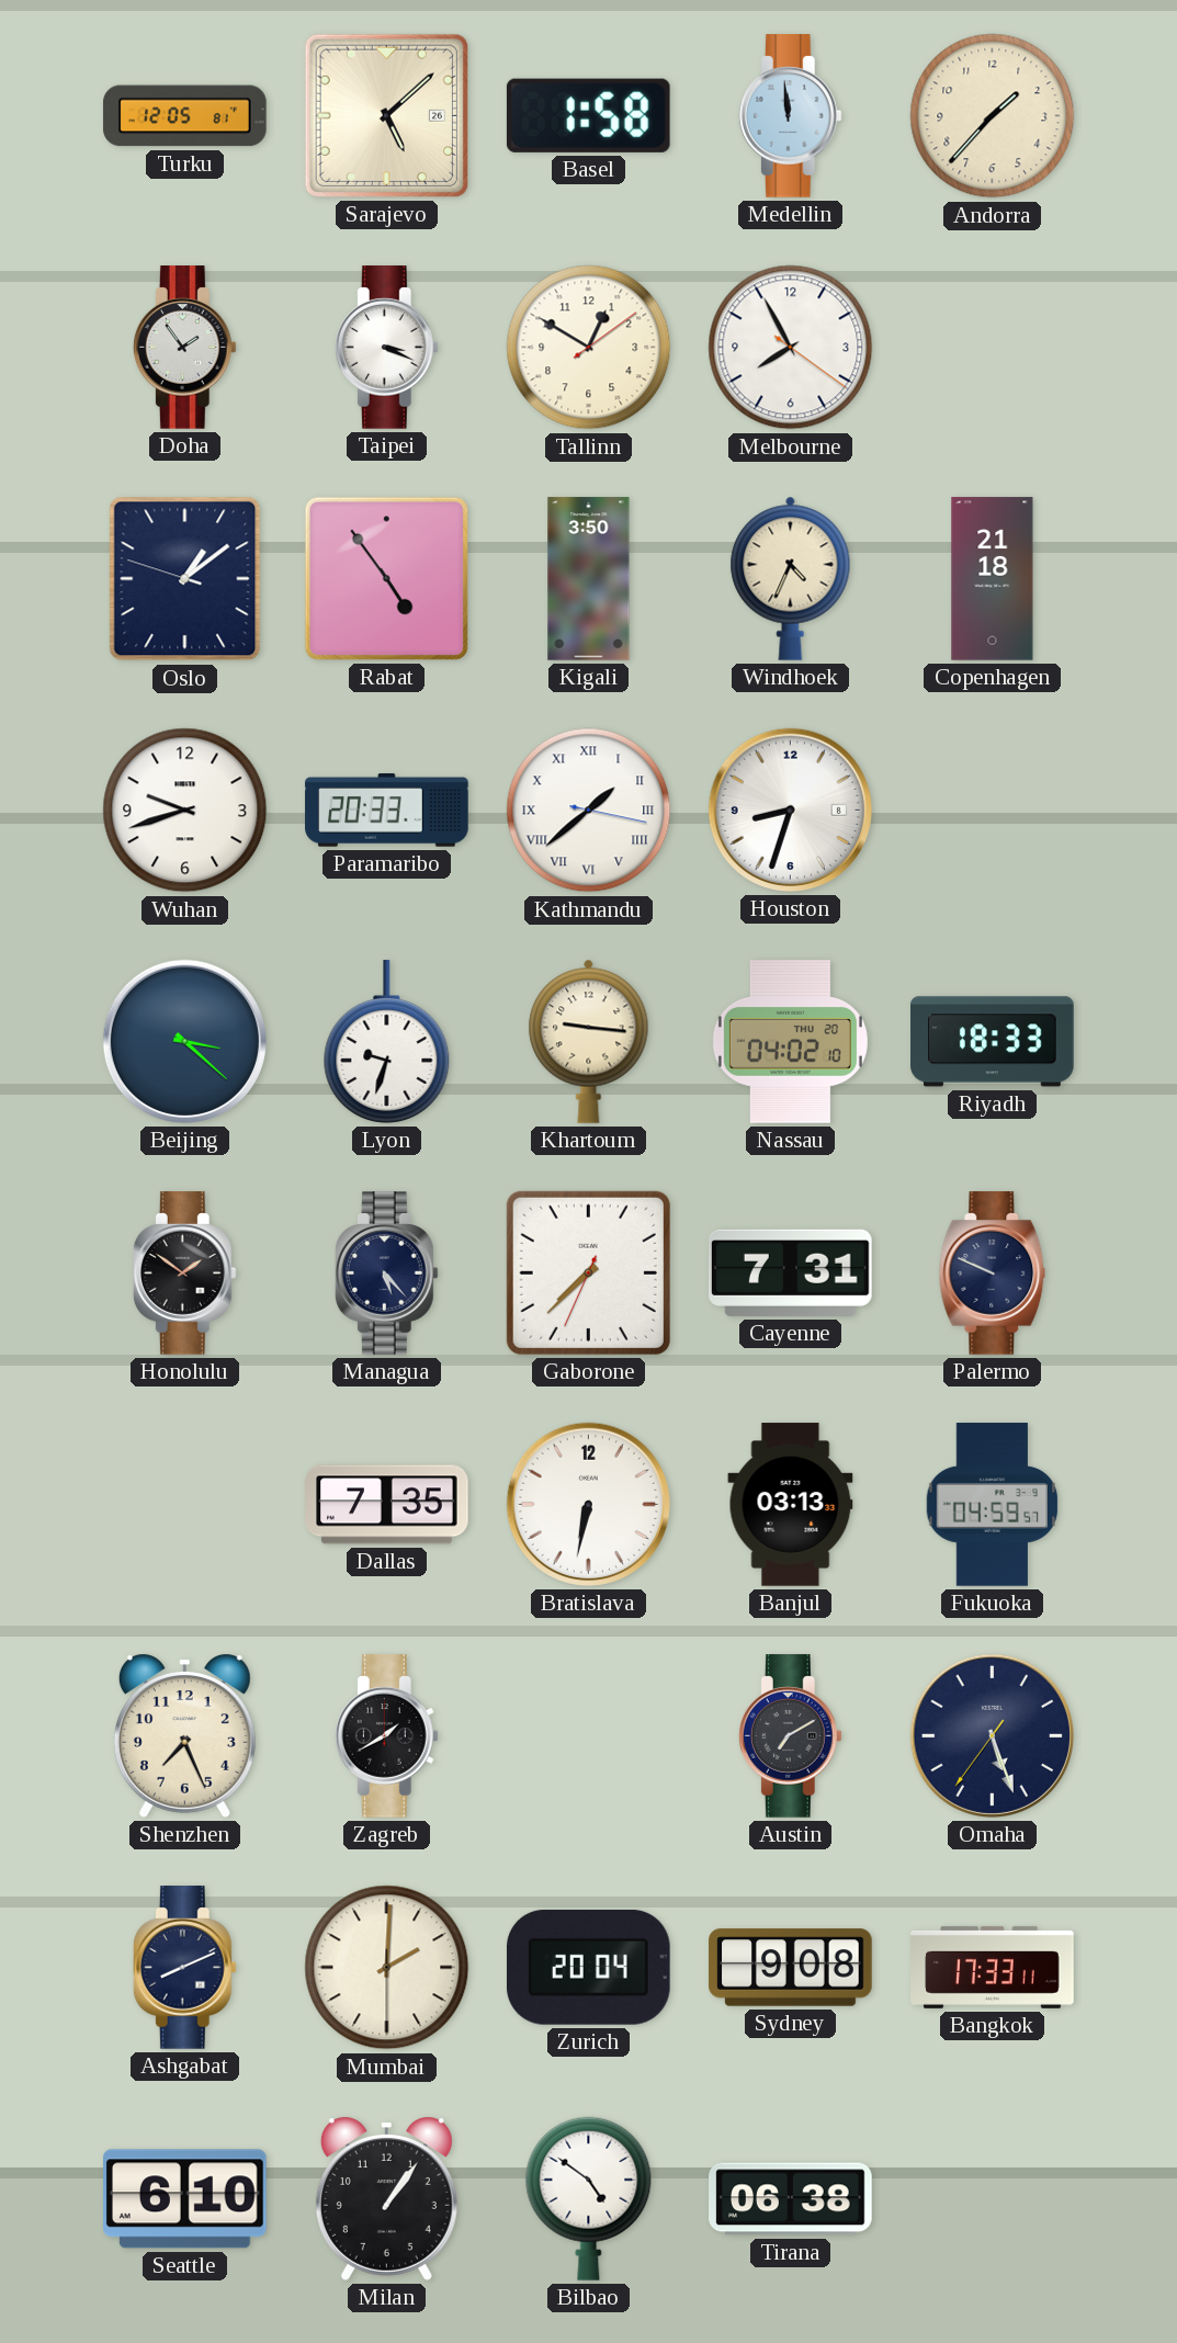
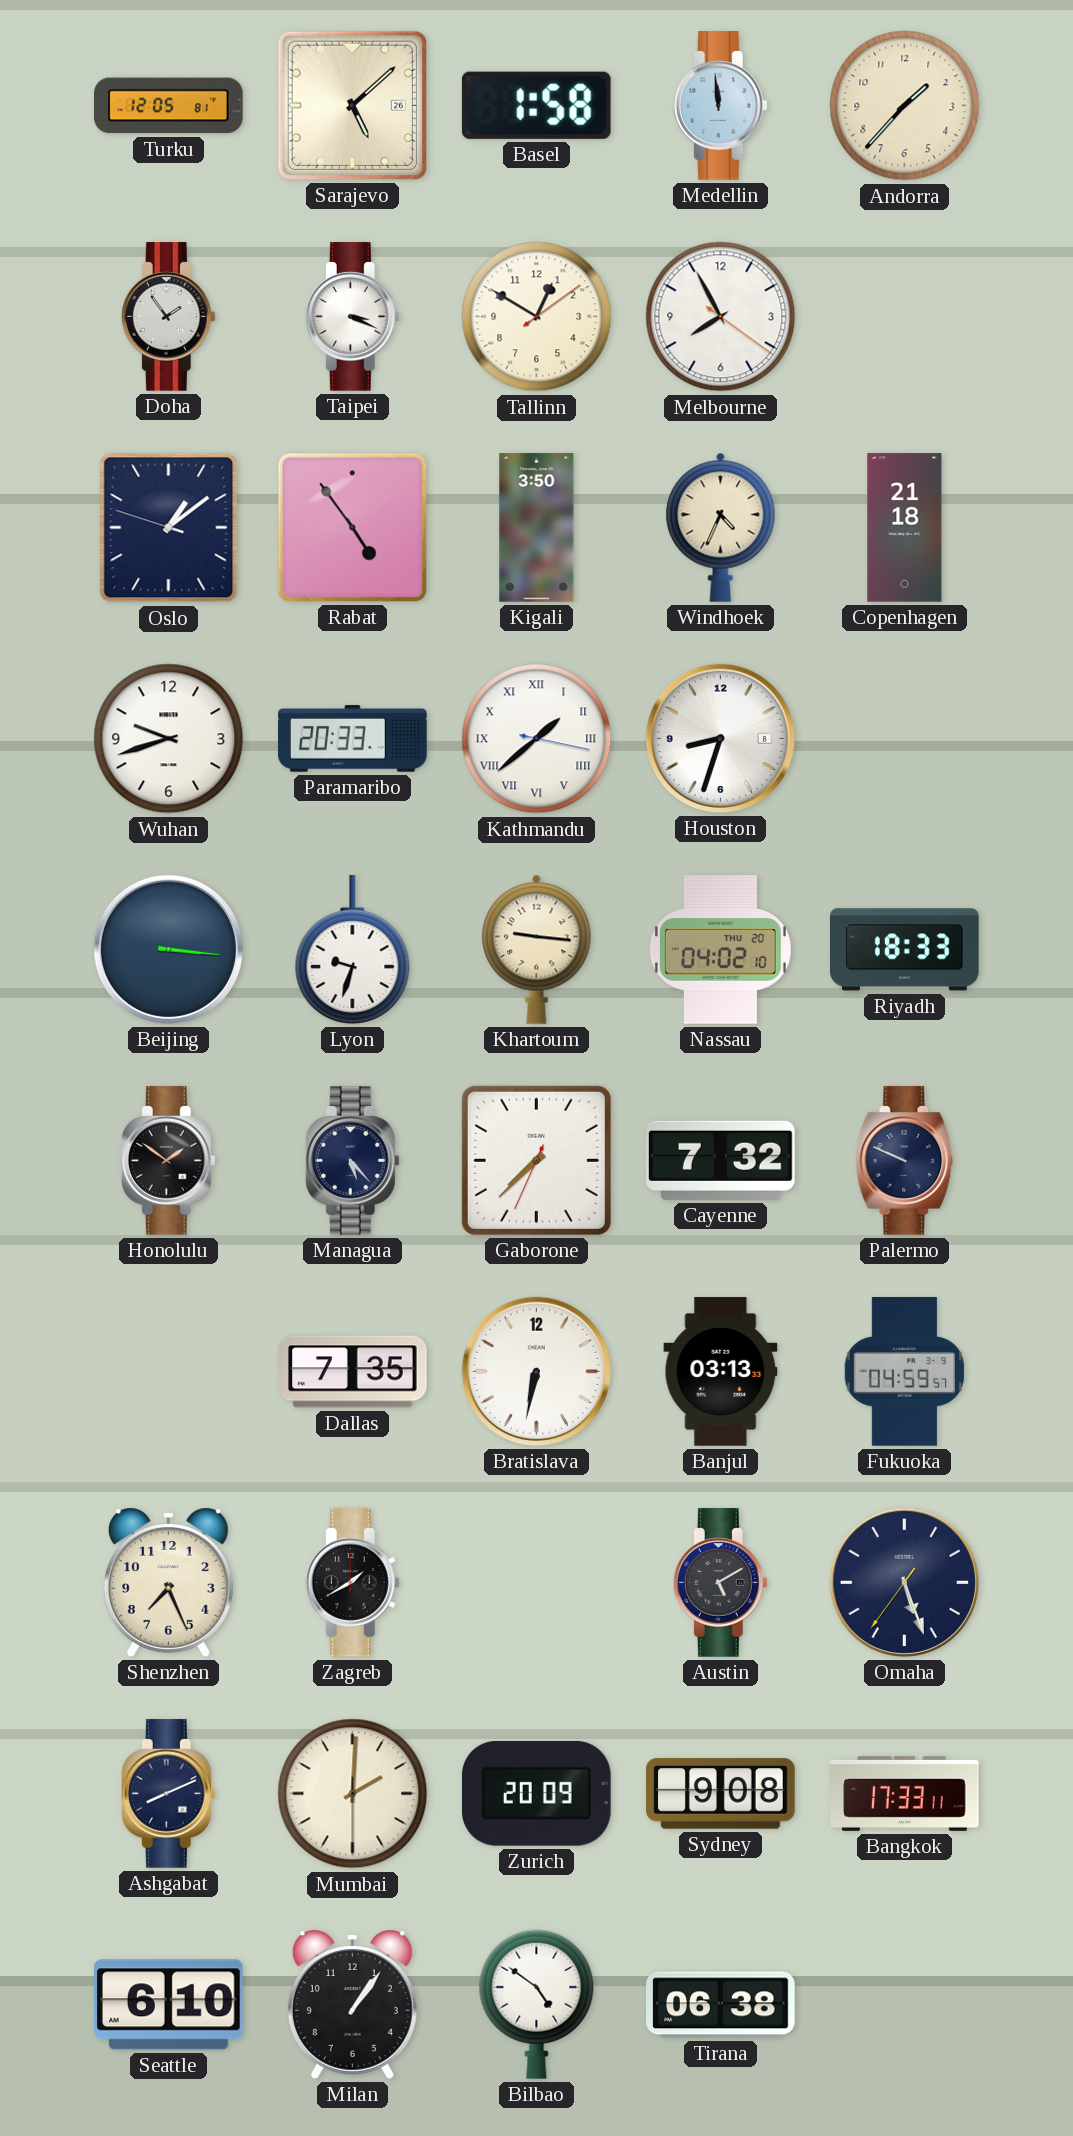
Beijing: 3:22 -> 3:16 (168, 949)
Cayenne: 7:31 -> 7:32 (721, 1160)
Austin: 7:10 -> 5:10 (720, 1583)
Zurich: 20:04 -> 20:09 (536, 1793)
